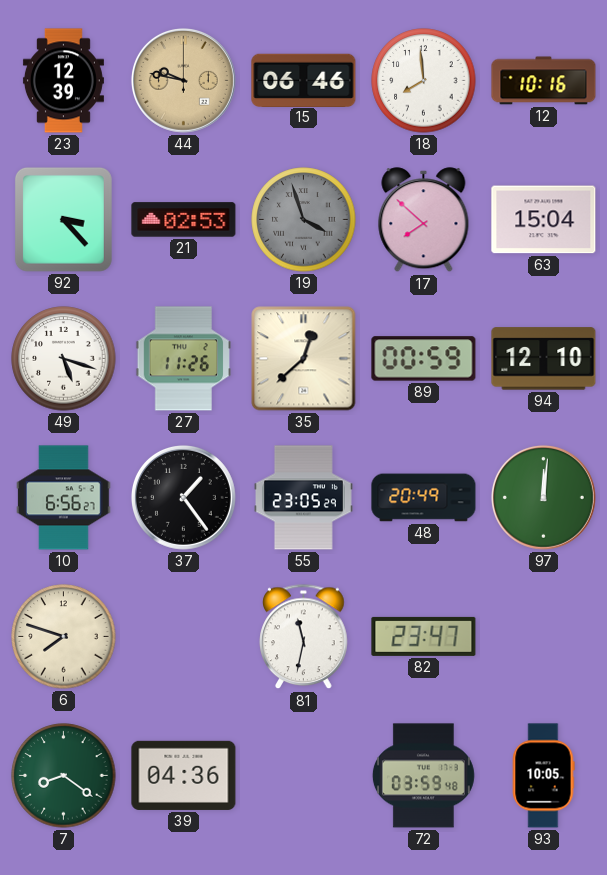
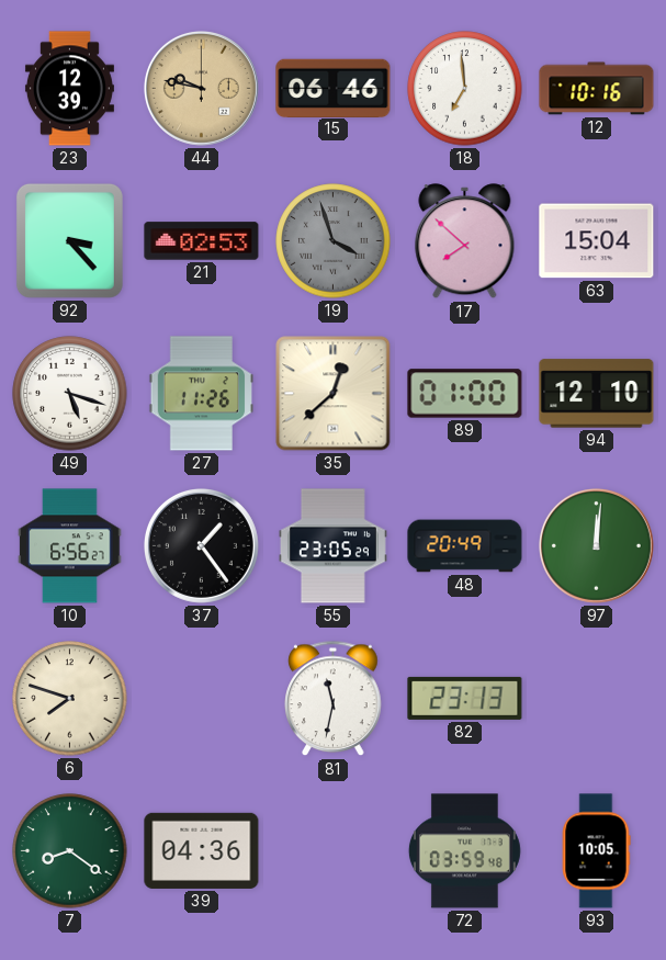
18: 7:59 -> 6:59 (465, 89)
89: 00:59 -> 01:00 (465, 394)
82: 23:47 -> 23:13 (465, 698)
